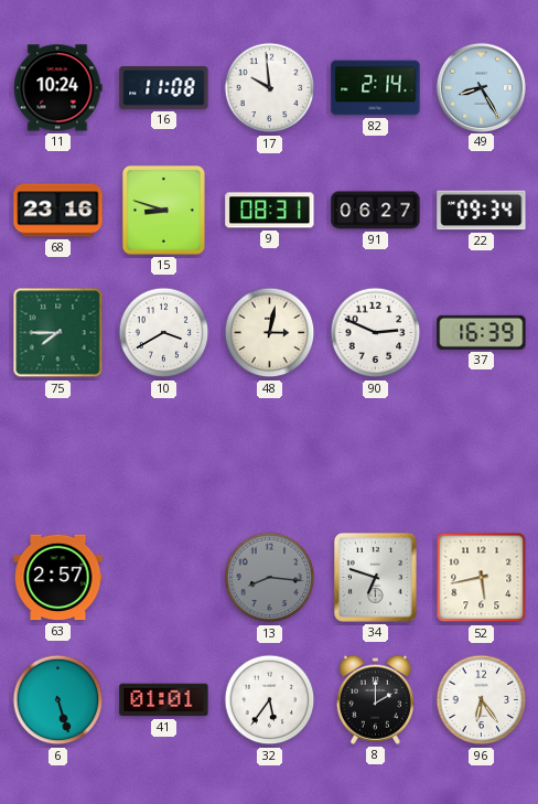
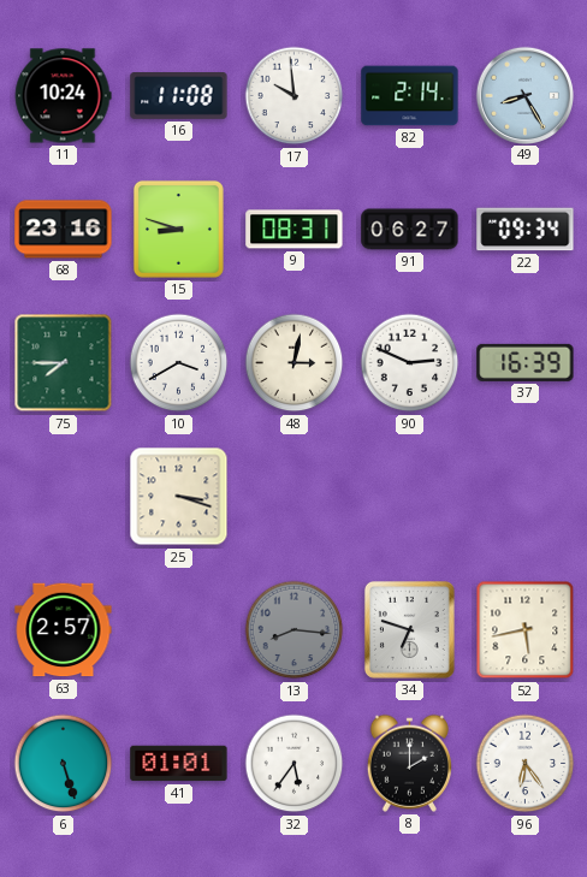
25: none -> 3:18 (179, 497)
